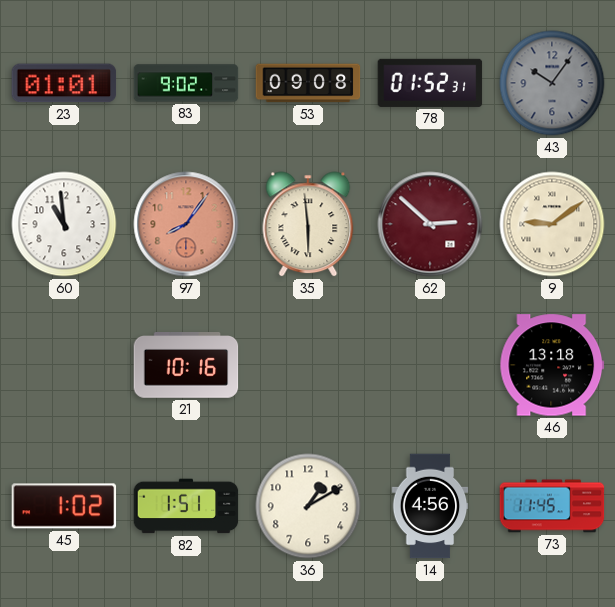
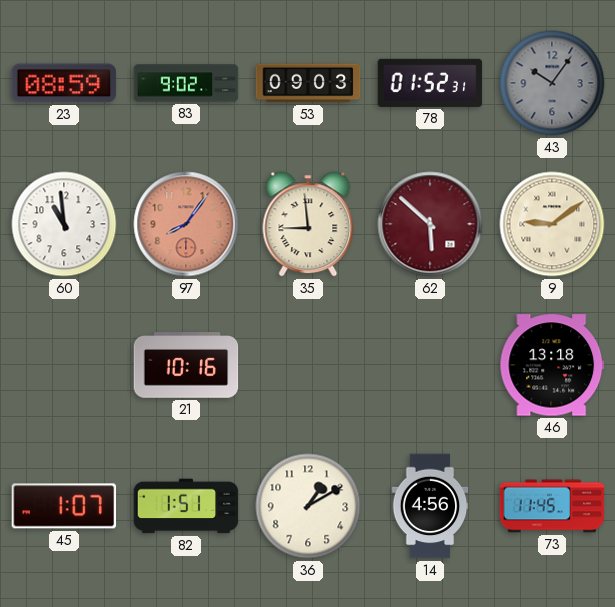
23: 01:01 -> 08:59 (64, 83)
53: 09:08 -> 09:03 (308, 83)
35: 5:59 -> 8:59 (308, 224)
62: 2:52 -> 5:52 (430, 224)
45: 1:02 -> 1:07 (64, 506)
